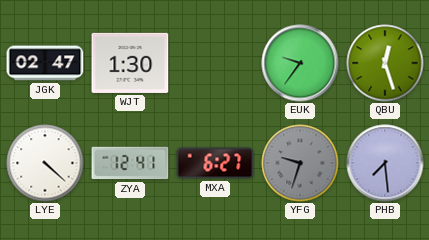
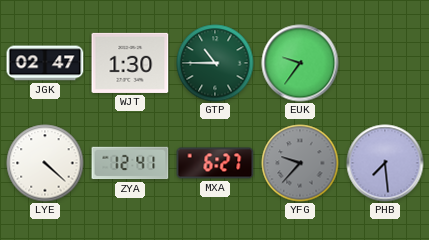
GTP: none -> 10:45 (215, 63)
QBU: 12:27 -> none (385, 63)
YFG: 9:33 -> 9:37 (300, 163)
